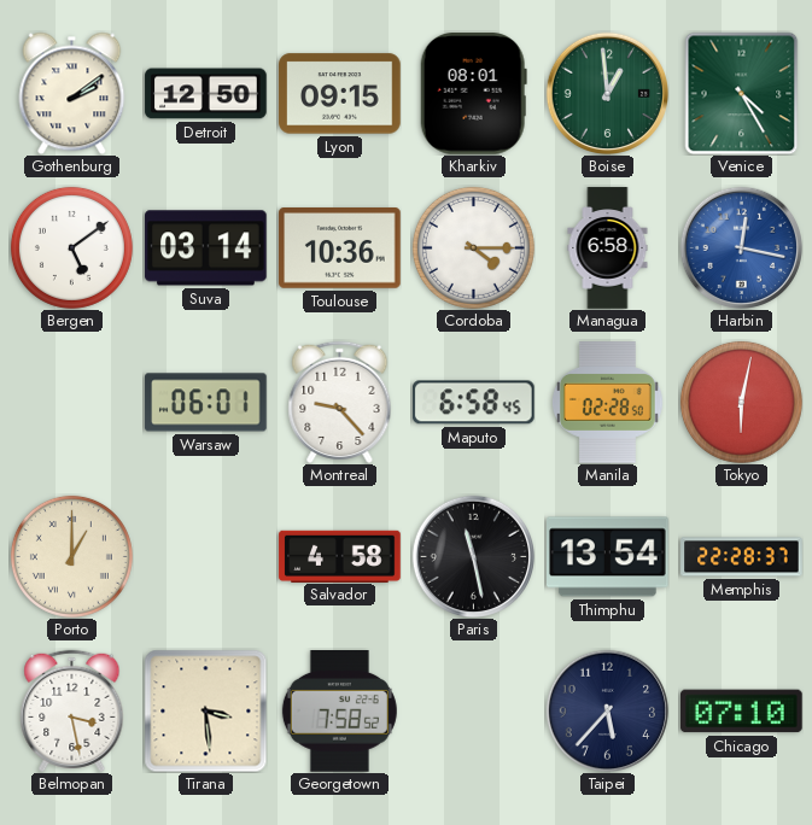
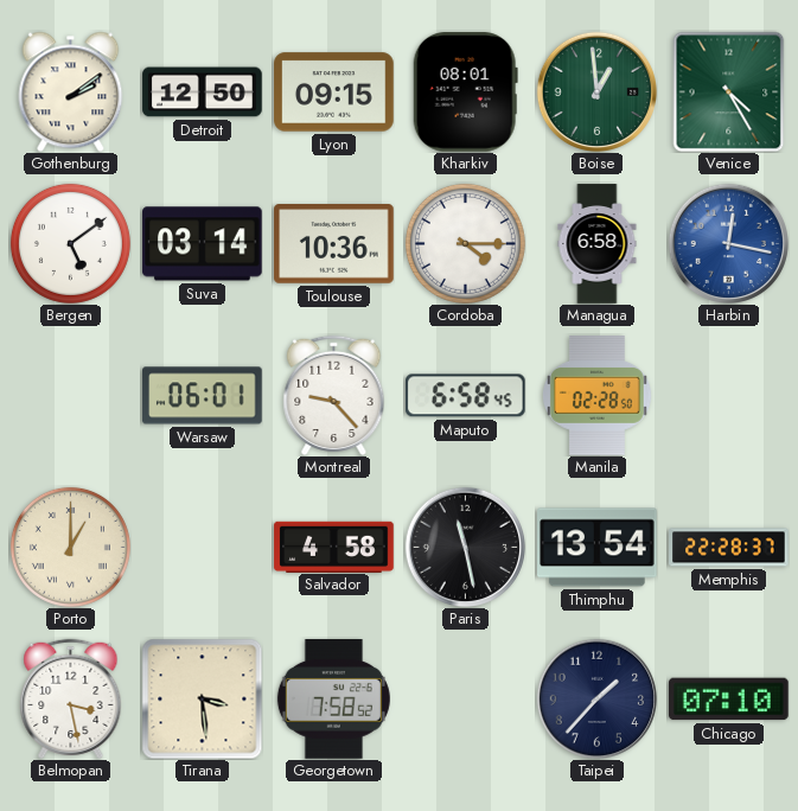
Tokyo: 6:02 -> none (741, 402)
Taipei: 5:37 -> 1:37 (596, 698)
